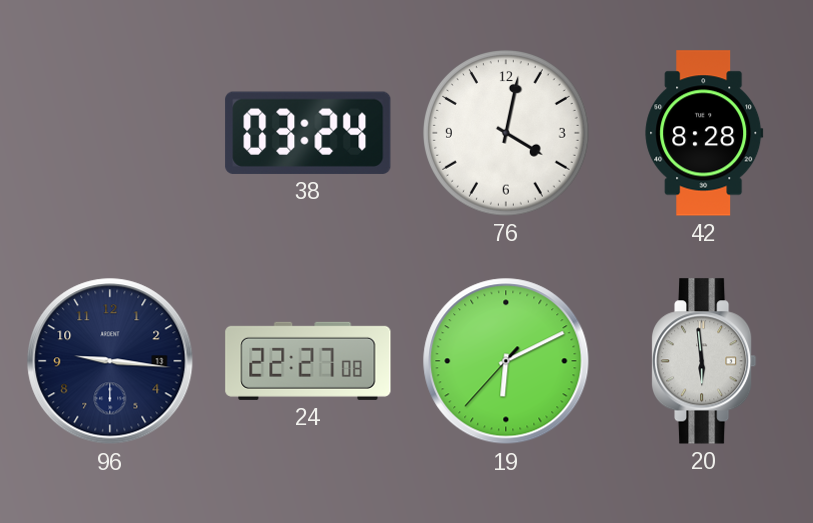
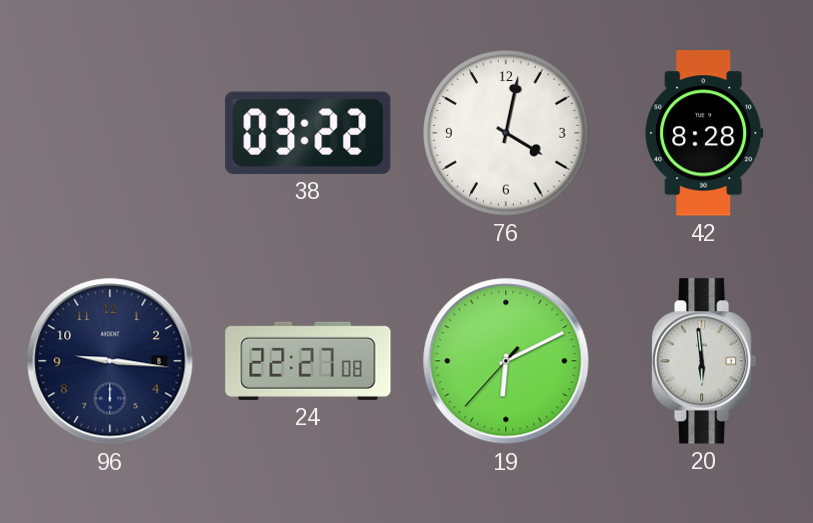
38: 03:24 -> 03:22 (308, 133)
96 date: 13 -> 8 (110, 361)
